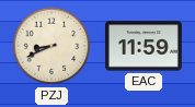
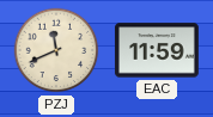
PZJ: 8:41 -> 11:41 (56, 50)
